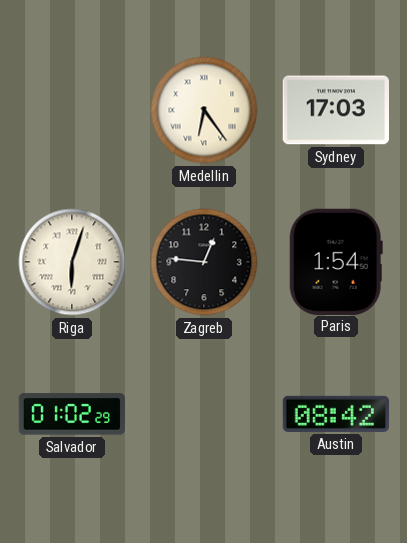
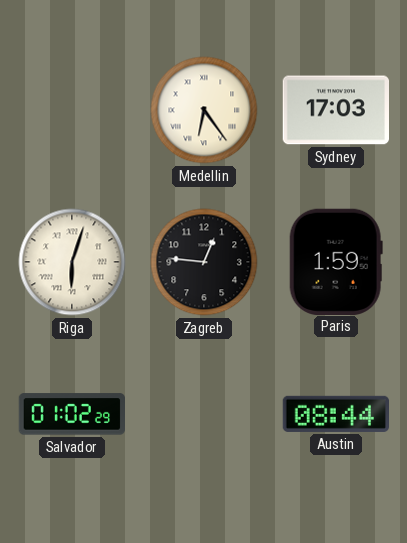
Paris: 1:54 -> 1:59 (336, 261)
Austin: 08:42 -> 08:44 (335, 414)
